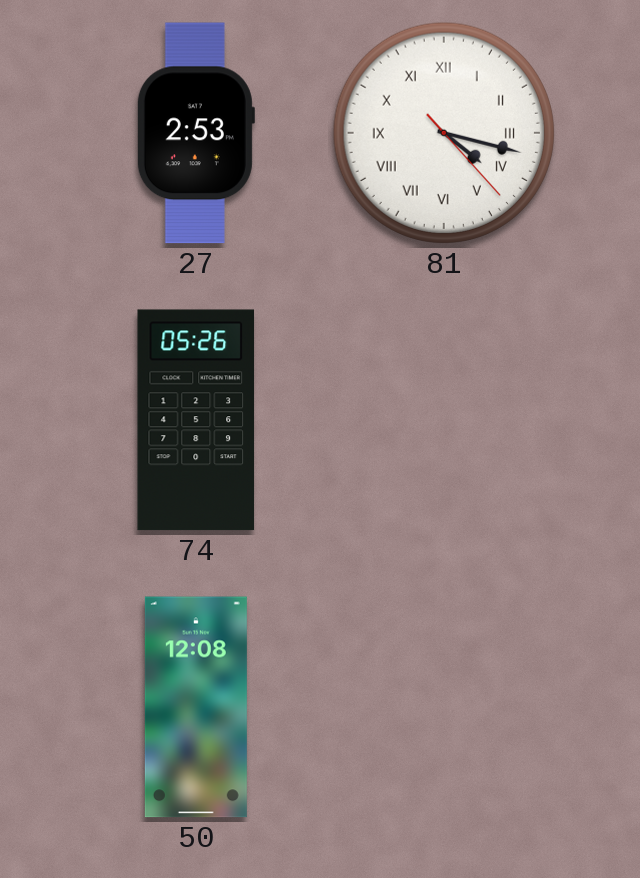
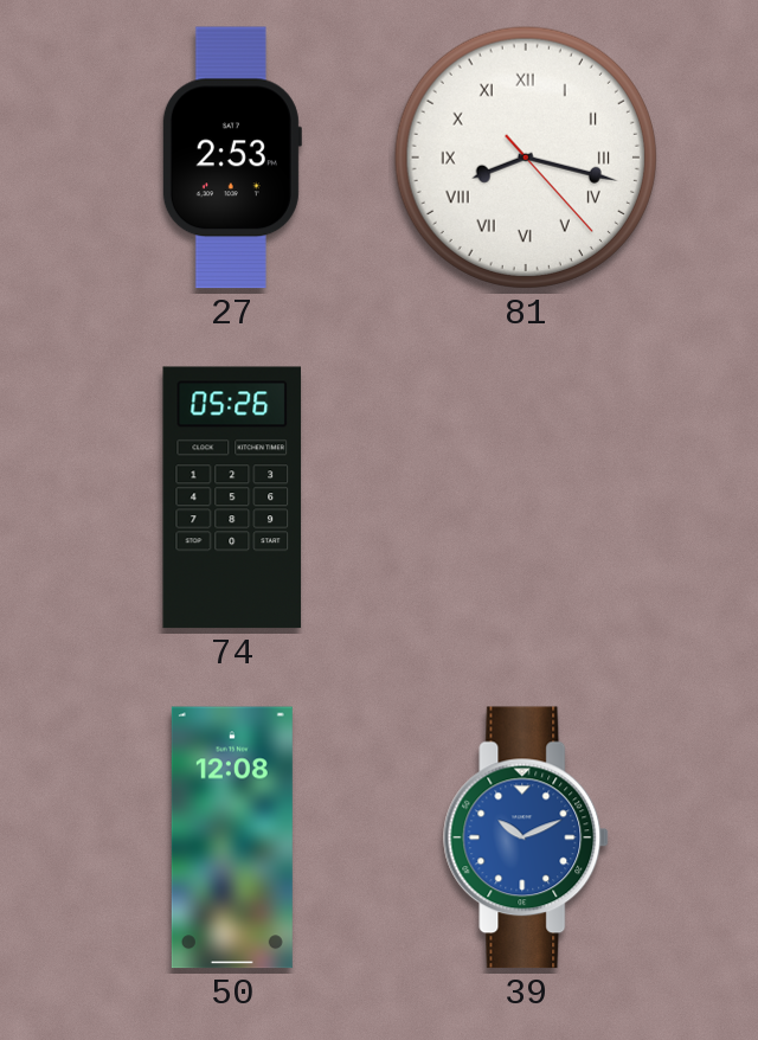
81: 4:17 -> 8:17 (526, 158)
39: none -> 10:11 (527, 837)
